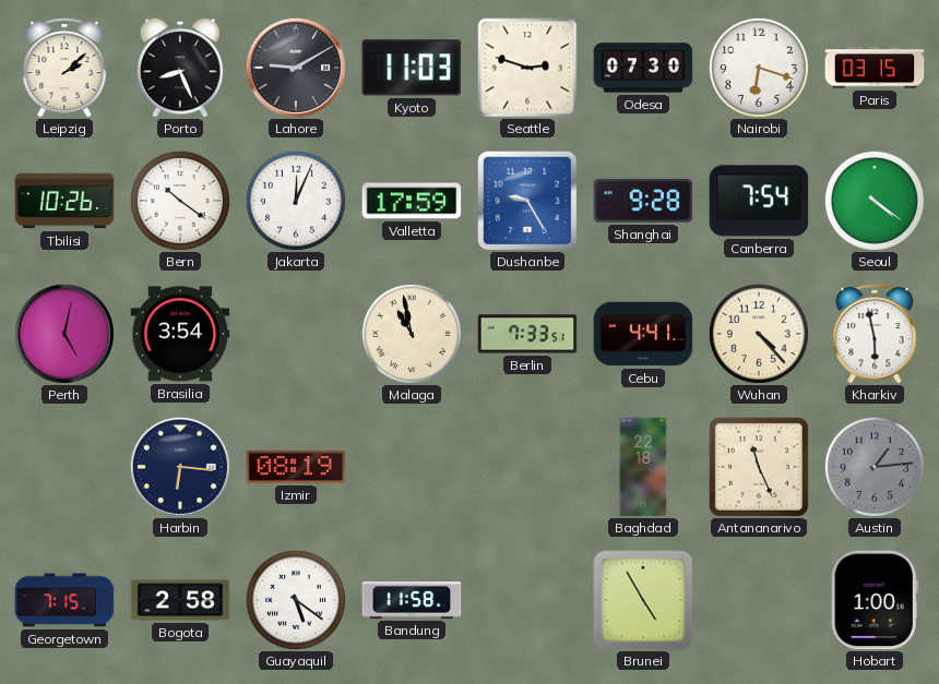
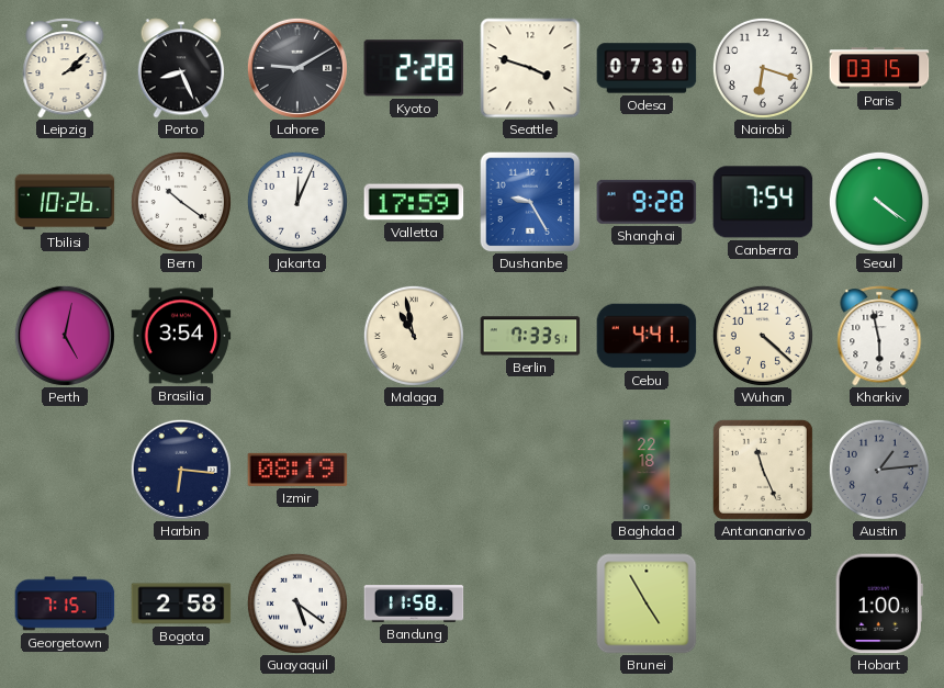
Kyoto: 11:03 -> 2:28 (414, 68)
Seattle: 2:48 -> 3:48 (530, 68)
Wuhan: 4:23 -> 4:22 (763, 336)
